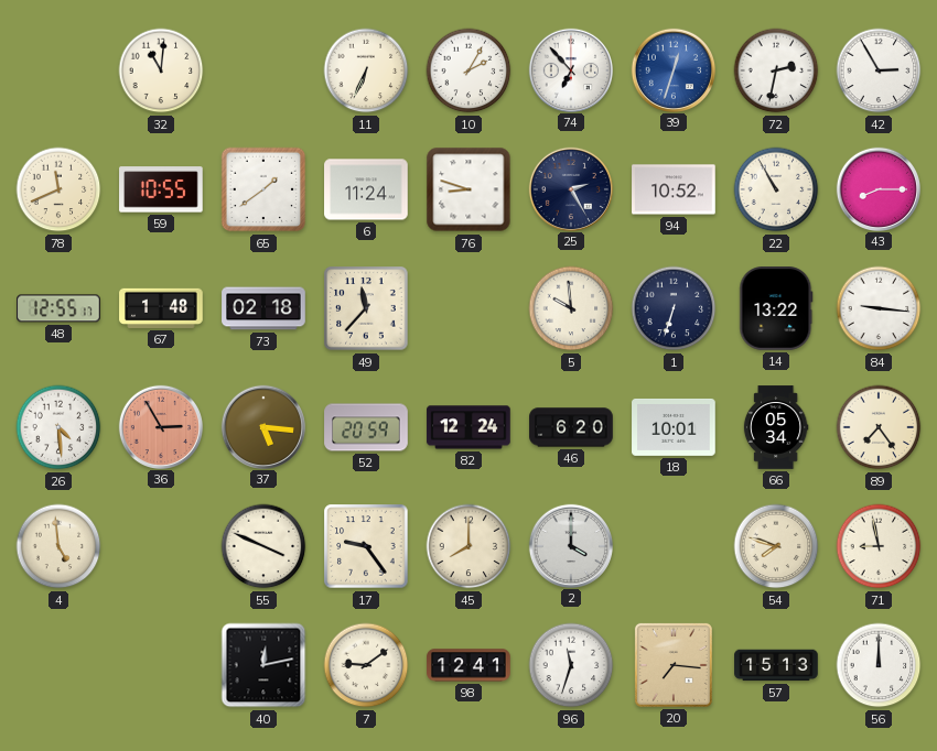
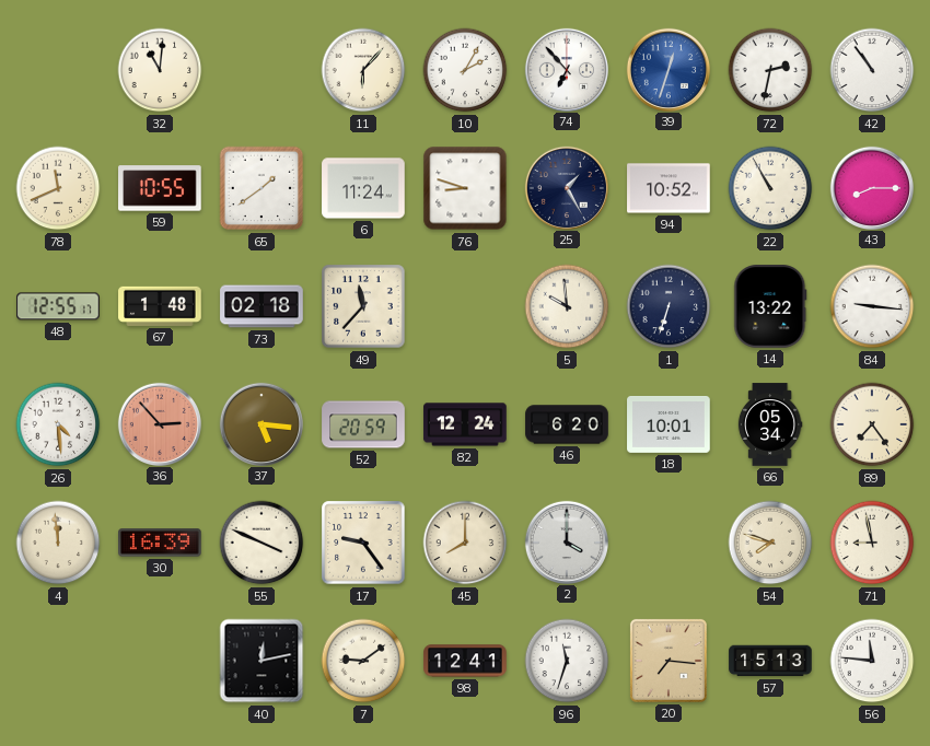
11: 6:34 -> 6:07 (363, 70)
42: 2:55 -> 10:54 (872, 70)
25: 2:25 -> 1:25 (566, 187)
36: 2:55 -> 2:53 (159, 423)
4: 4:59 -> 11:59 (58, 543)
30: none -> 16:39 (160, 543)
56: 12:00 -> 11:46 (872, 661)
